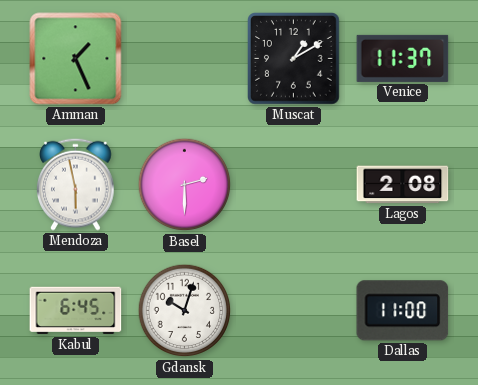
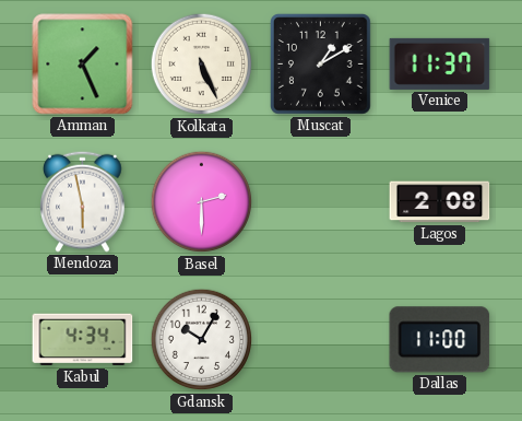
Kolkata: none -> 5:26 (202, 65)
Kabul: 6:45 -> 4:34 (83, 340)
Gdansk: 10:03 -> 10:05 (202, 340)
